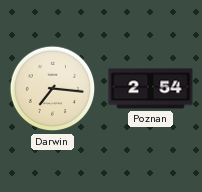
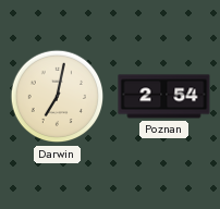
Darwin: 7:16 -> 7:02 (58, 97)
